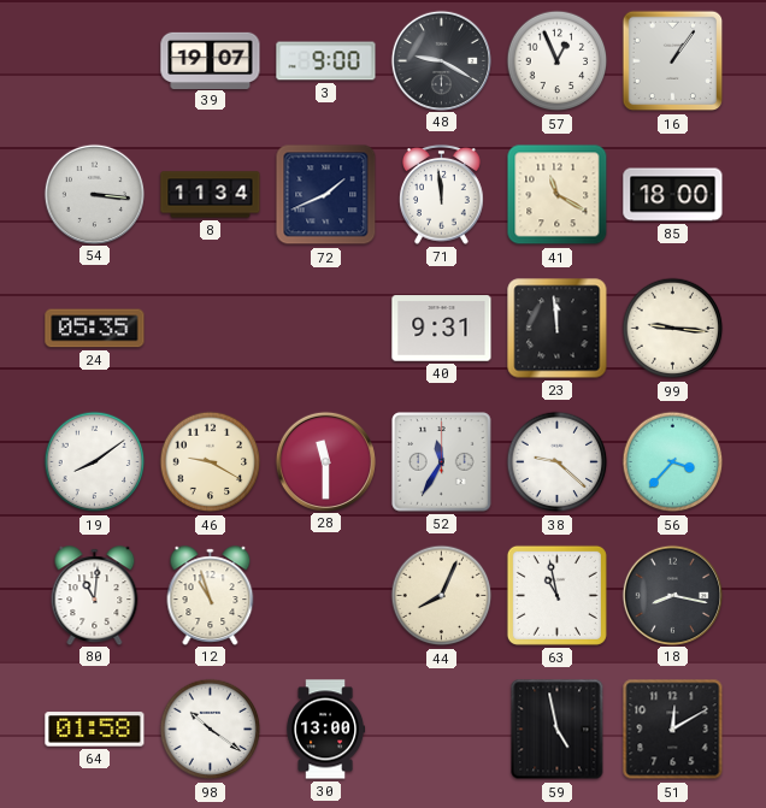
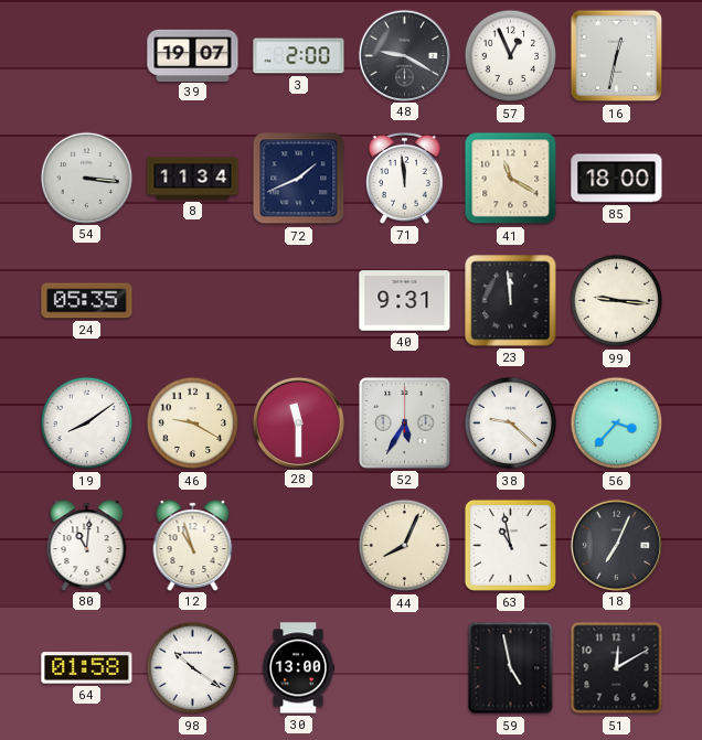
3: 9:00 -> 2:00 (299, 56)
16: 1:06 -> 12:32 (617, 56)
52: 11:35 -> 5:35 (405, 423)
18: 8:17 -> 7:04 (616, 545)
